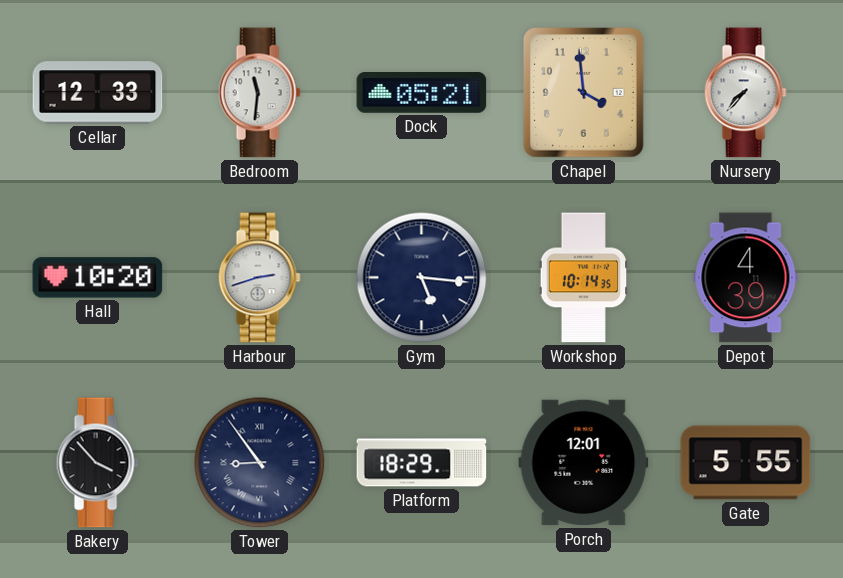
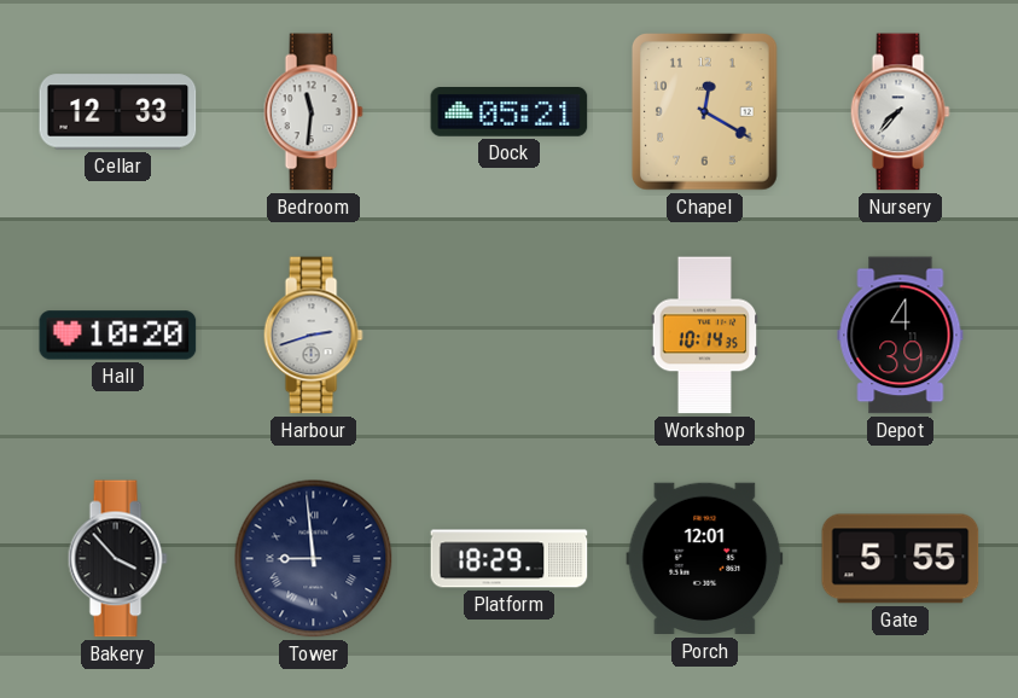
Chapel: 3:59 -> 12:20 (705, 112)
Gym: 5:16 -> none (422, 278)
Tower: 8:54 -> 8:59 (314, 559)
